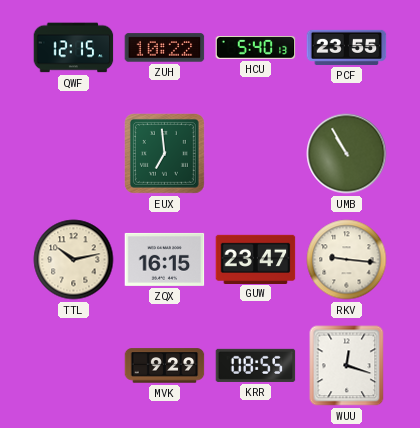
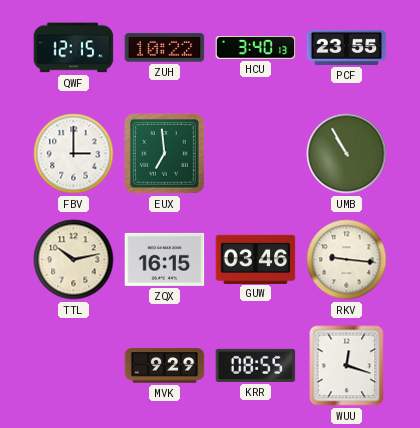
HCU: 5:40 -> 3:40 (256, 48)
FBV: none -> 3:00 (74, 154)
GUW: 23:47 -> 03:46 (256, 259)
